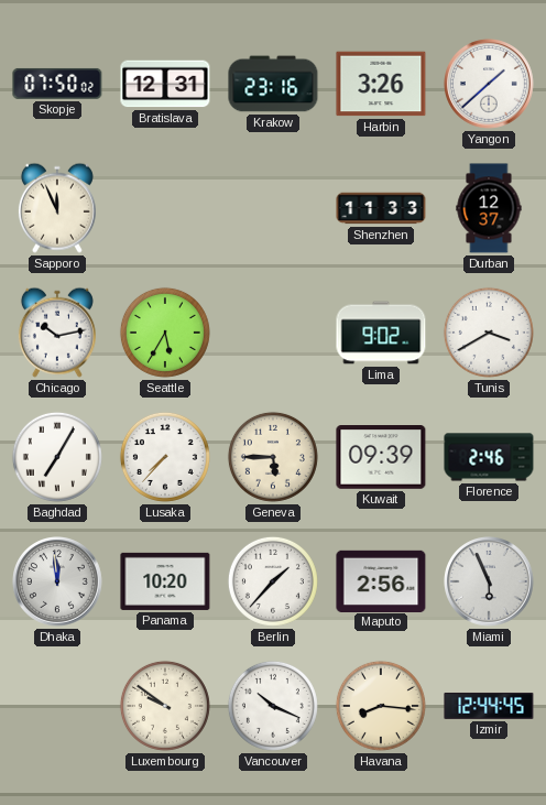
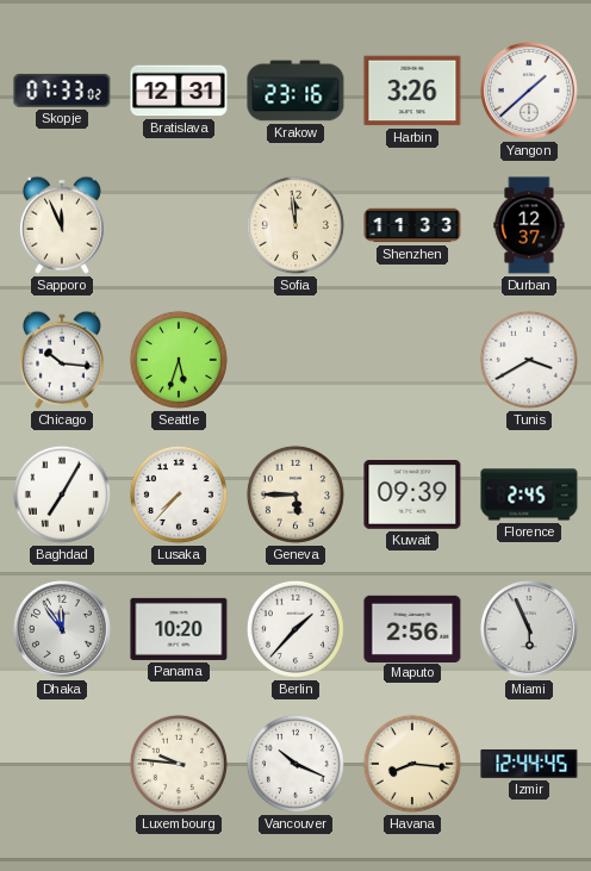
Skopje: 07:50 -> 07:33 (62, 91)
Sofia: none -> 11:59 (295, 225)
Chicago: 10:13 -> 10:16 (62, 360)
Seattle: 5:35 -> 5:33 (179, 360)
Lima: 9:02 -> none (381, 333)
Florence: 2:46 -> 2:45 (529, 494)
Dhaka: 11:59 -> 11:54 (63, 630)
Luxembourg: 9:51 -> 9:46 (179, 764)
